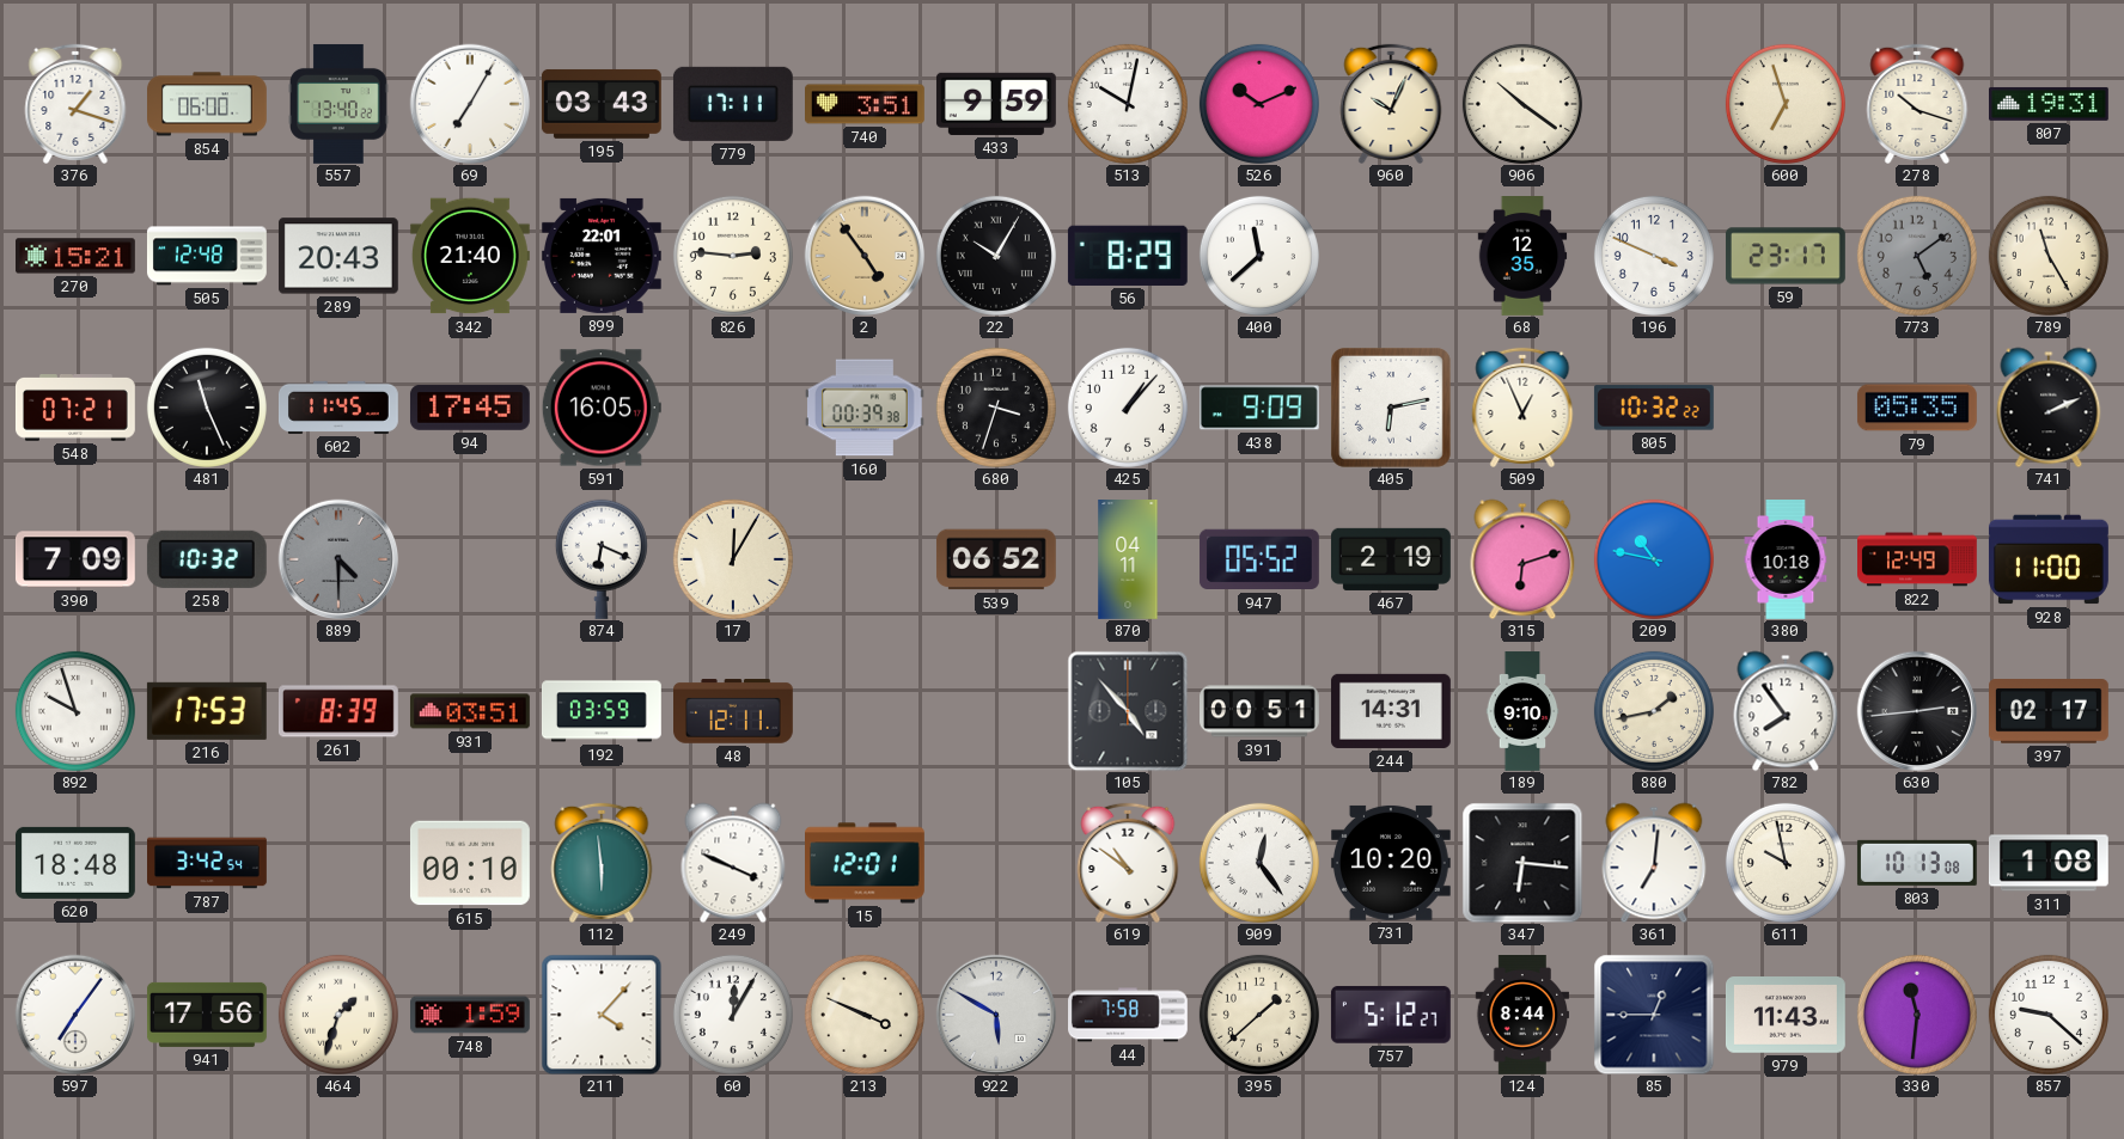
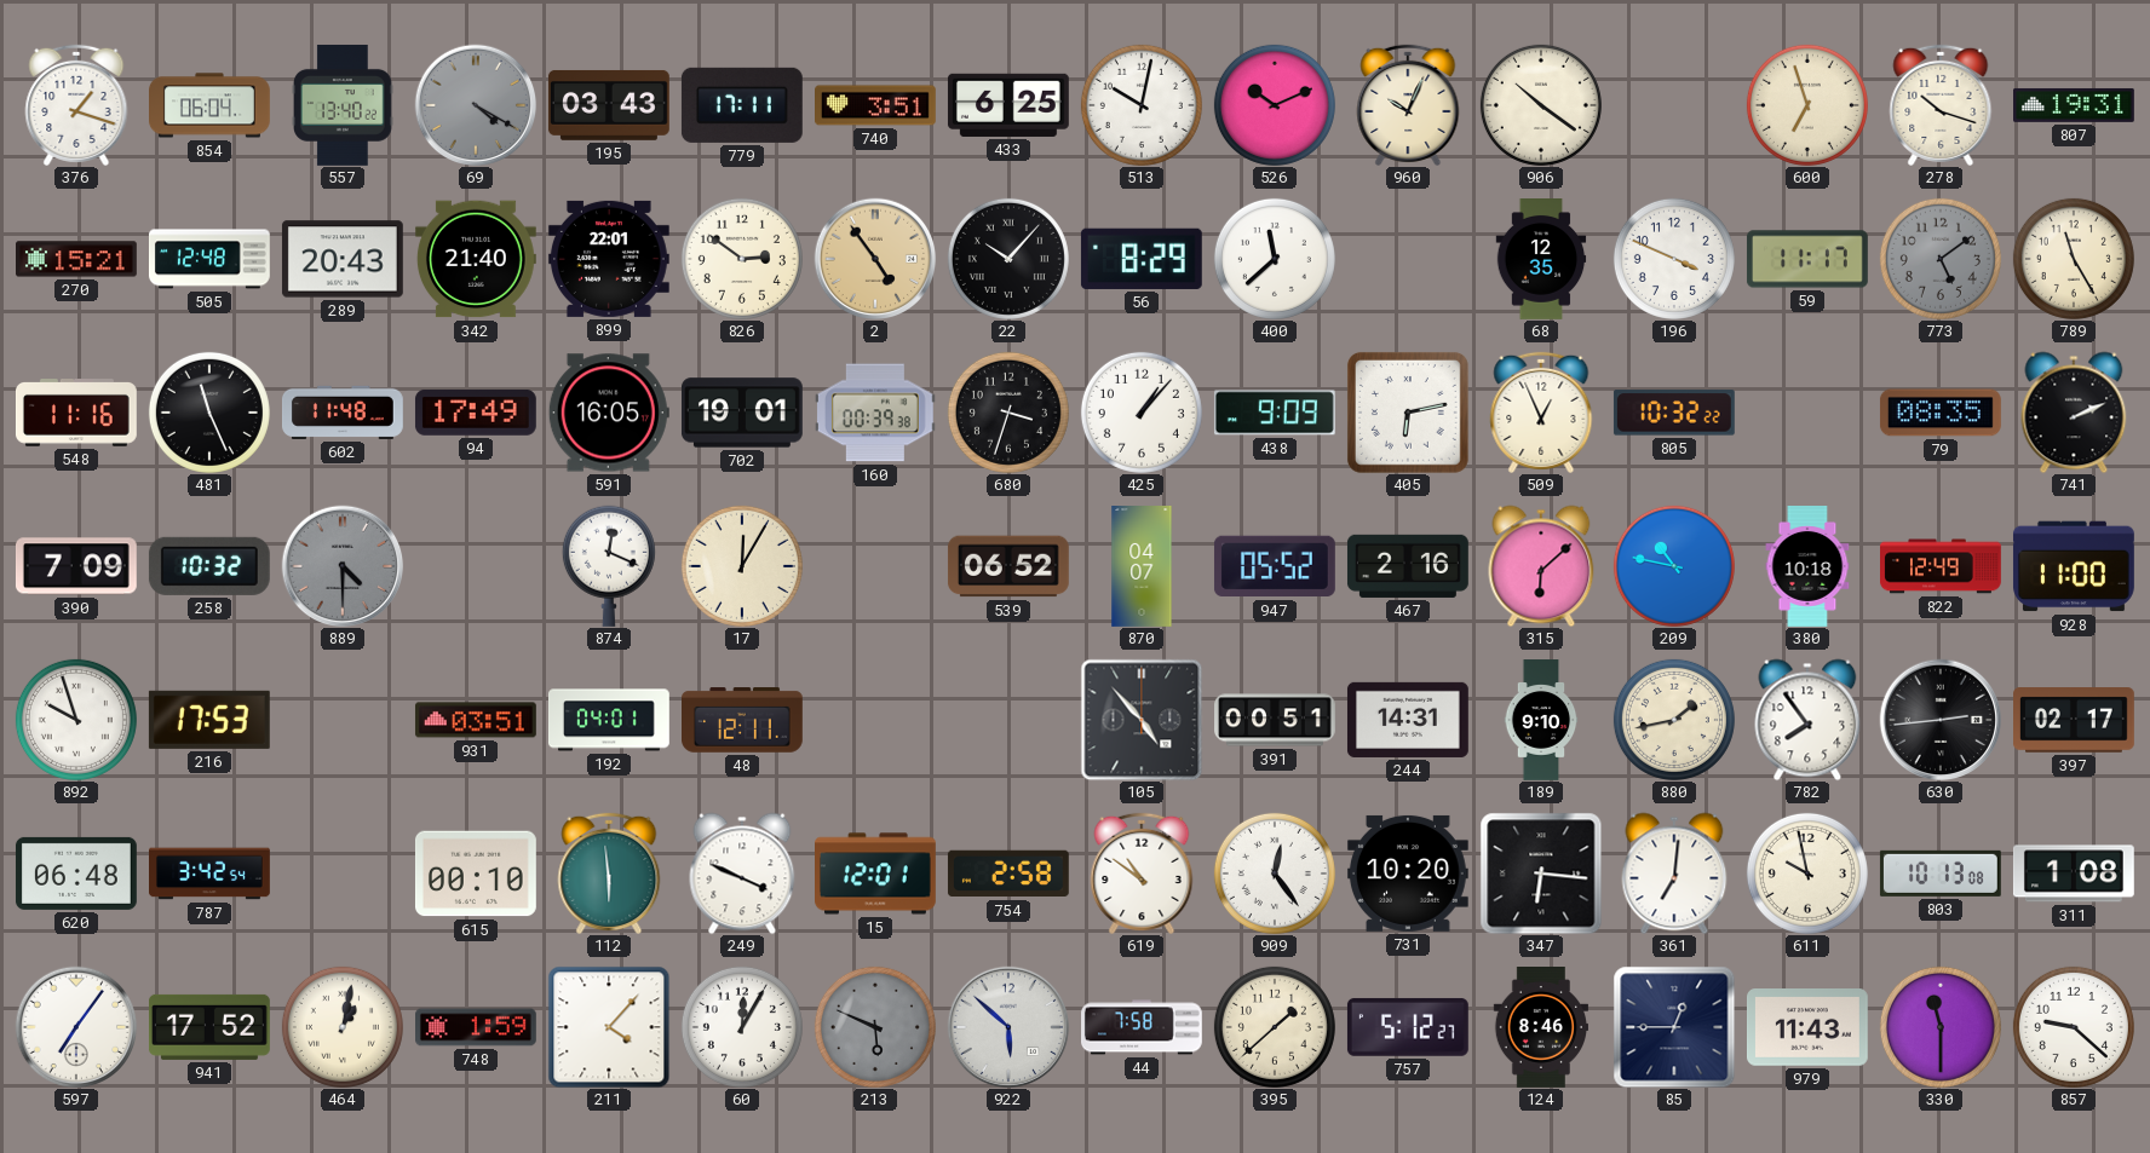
854: 06:00 -> 06:04 (211, 105)
69: 7:05 -> 4:20 (476, 105)
69 dial: white -> grey (476, 105)
433: 9:59 -> 6:25 (1008, 105)
826: 2:46 -> 2:51 (742, 259)
22: 10:05 -> 10:07 (1008, 259)
59: 23:17 -> 11:17 (1807, 259)
548: 07:21 -> 11:16 (76, 414)
602: 11:45 -> 11:48 (343, 413)
94: 17:45 -> 17:49 (476, 413)
702: none -> 19:01 (742, 413)
79: 05:35 -> 08:35 (1941, 413)
874: 6:19 -> 12:19 (609, 566)
870: 04:11 -> 04:07 (1142, 567)
467: 2:19 -> 2:16 (1408, 566)
315: 6:12 -> 6:08 (1541, 566)
261: 8:39 -> none (338, 711)
192: 03:59 -> 04:01 (610, 720)
620: 18:48 -> 06:48 (76, 874)
754: none -> 2:58 (1008, 874)
941: 17:56 -> 17:52 (211, 1027)
464: 1:33 -> 1:02 (343, 1027)
213: 3:49 -> 5:49 (875, 1027)
213 dial: cream -> grey (875, 1027)
922: 5:50 -> 5:52 (1008, 1027)
124: 8:44 -> 8:46 (1540, 1028)
330: 11:31 -> 11:30 (1941, 1027)
